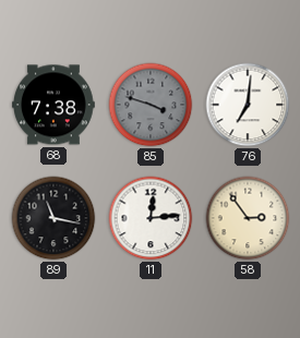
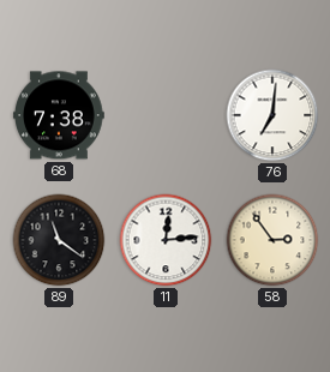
85: 3:48 -> none (151, 105)
89: 11:17 -> 11:21 (59, 240)
